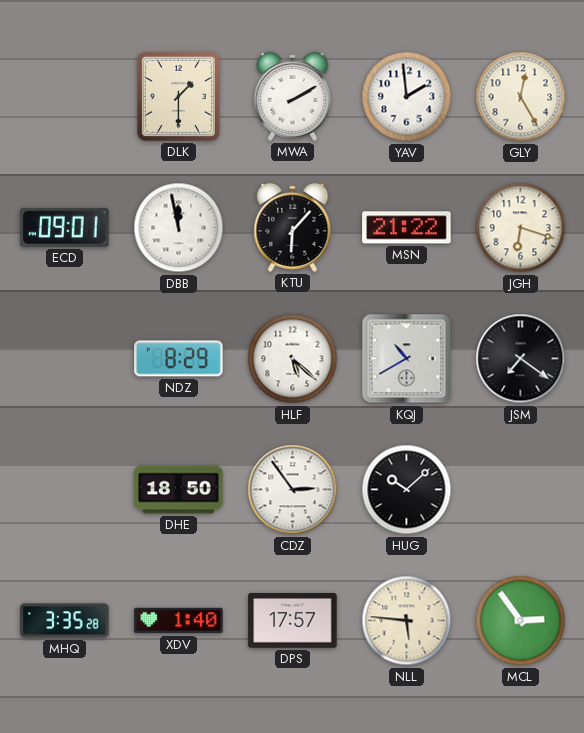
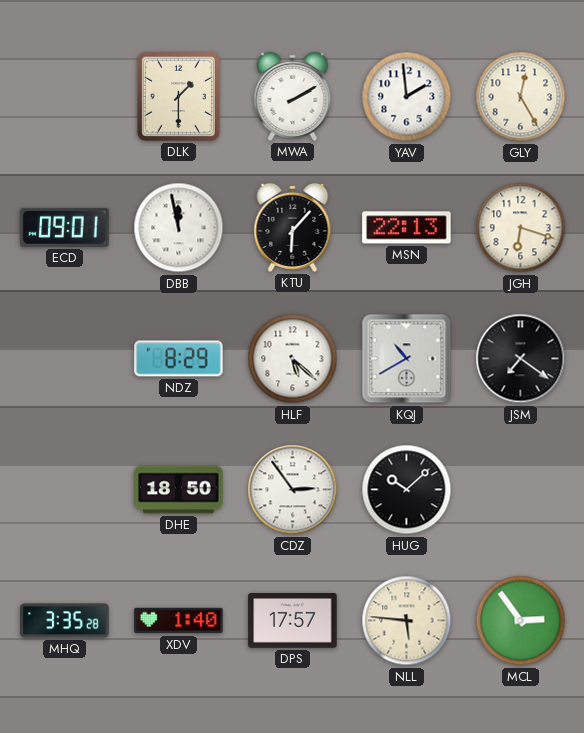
MSN: 21:22 -> 22:13 (407, 228)
